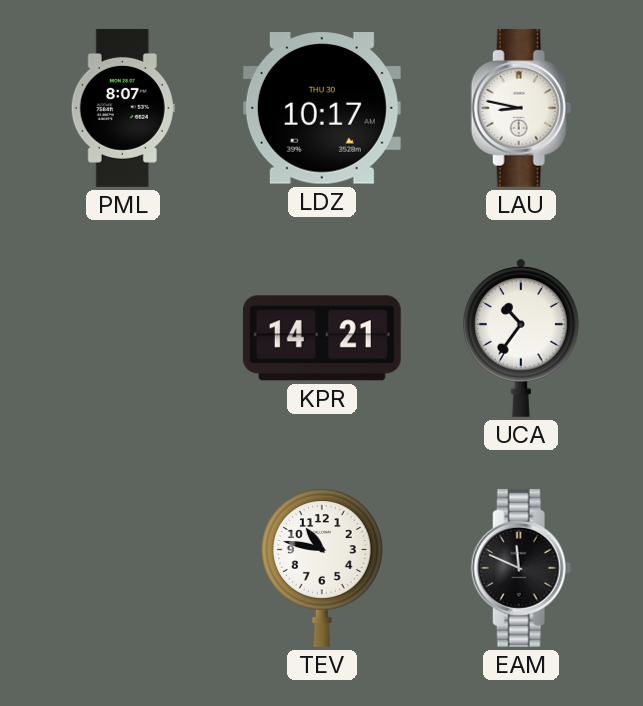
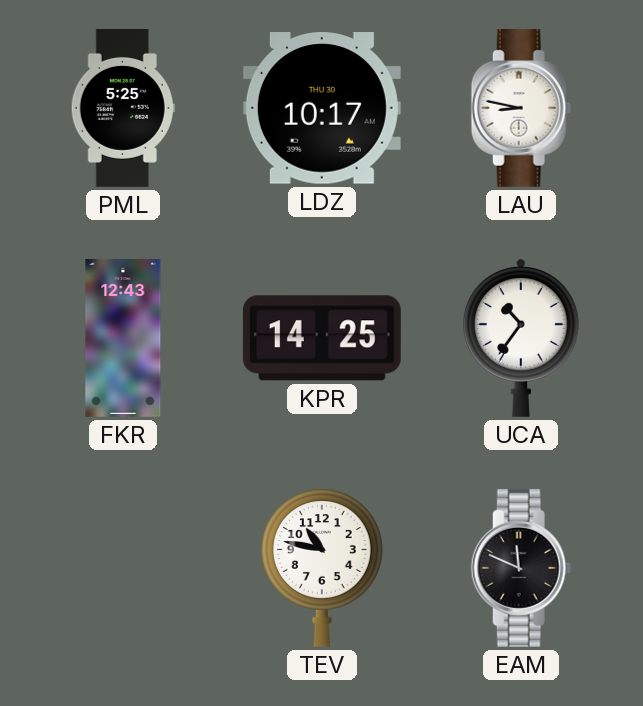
PML: 8:07 -> 5:25 (123, 108)
FKR: none -> 12:43 (123, 338)
KPR: 14:21 -> 14:25 (322, 338)
